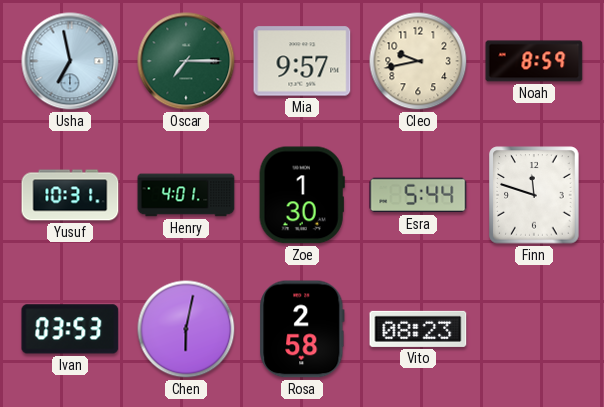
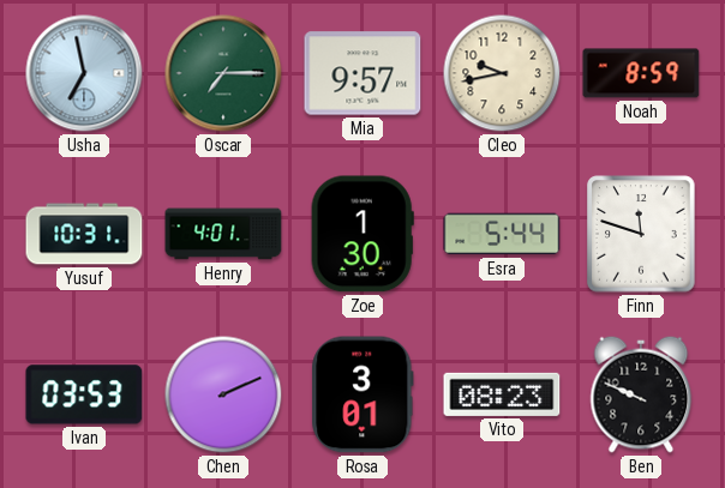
Chen: 6:02 -> 2:11 (223, 394)
Rosa: 2:58 -> 3:01 (362, 394)
Ben: none -> 9:49 (641, 394)
